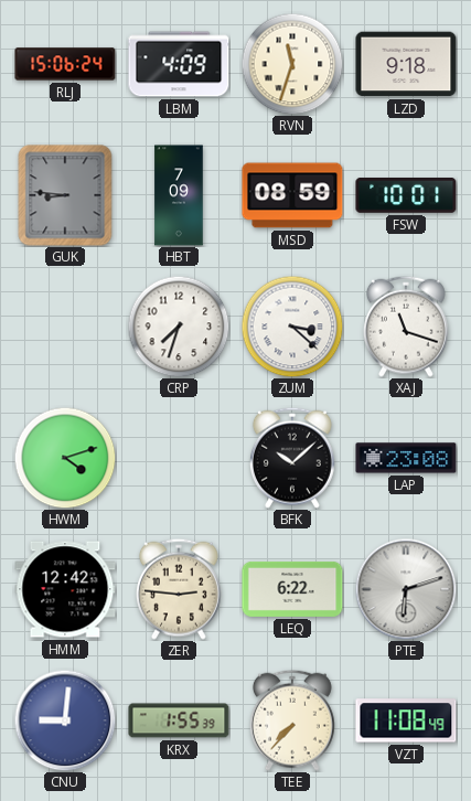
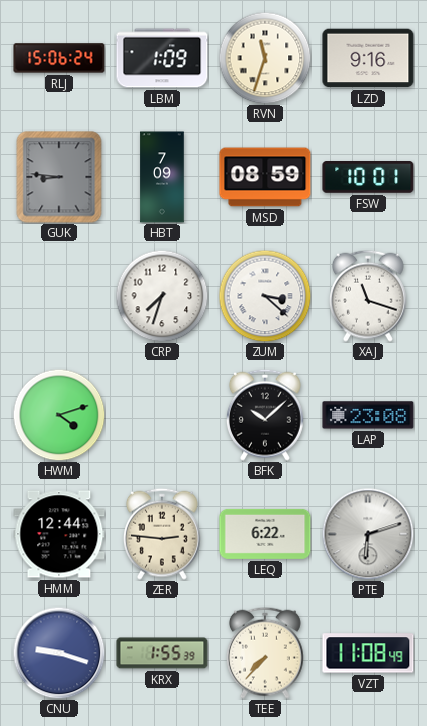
LBM: 4:09 -> 1:09 (162, 58)
LZD: 9:18 -> 9:16 (368, 58)
HMM: 12:42 -> 12:44 (59, 534)
CNU: 9:01 -> 9:18 (59, 653)
